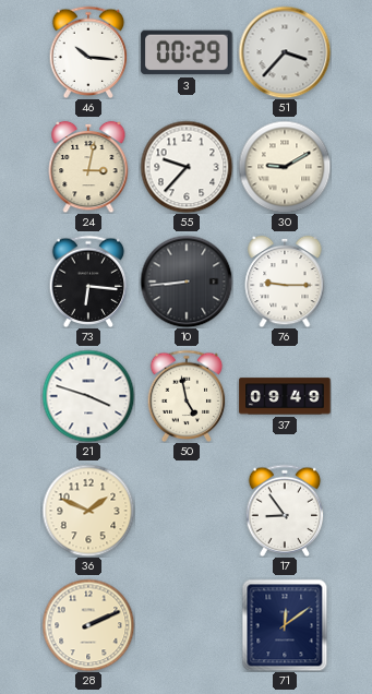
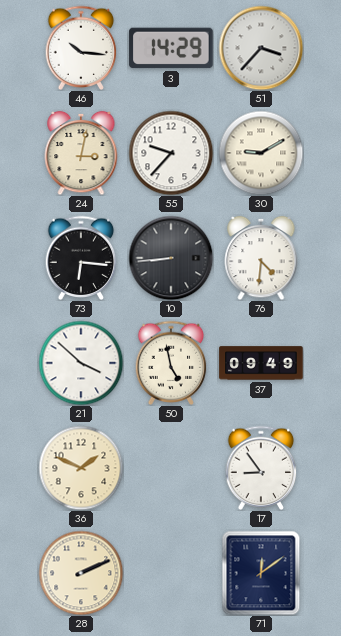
3: 00:29 -> 14:29 (171, 48)
76: 9:15 -> 4:31 (261, 258)
21: 3:48 -> 3:52 (81, 363)
